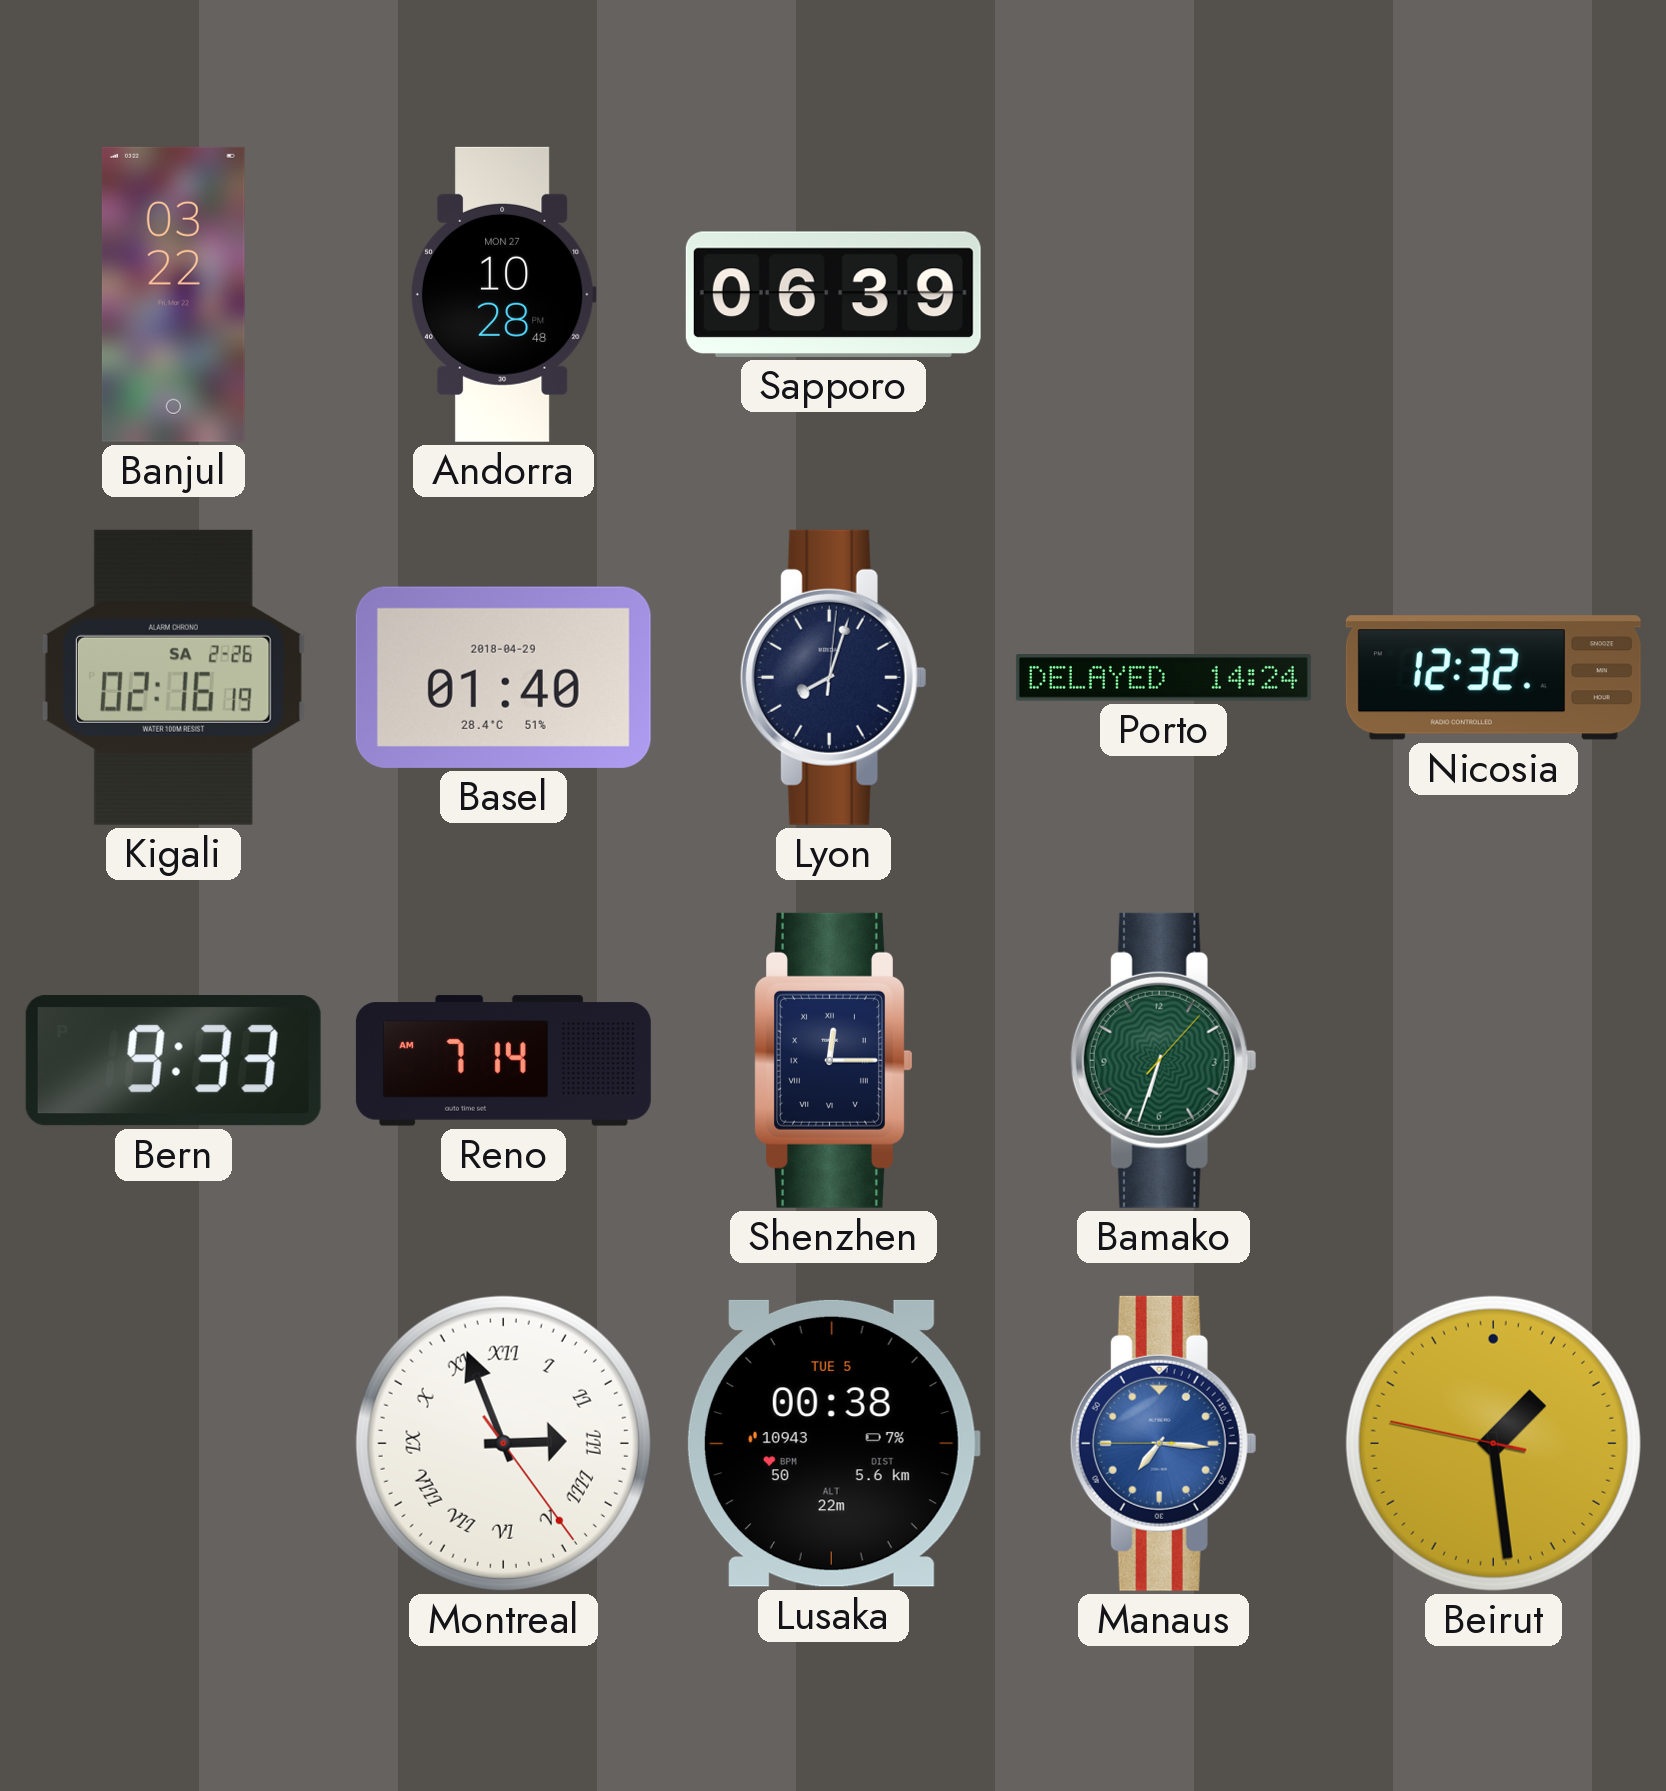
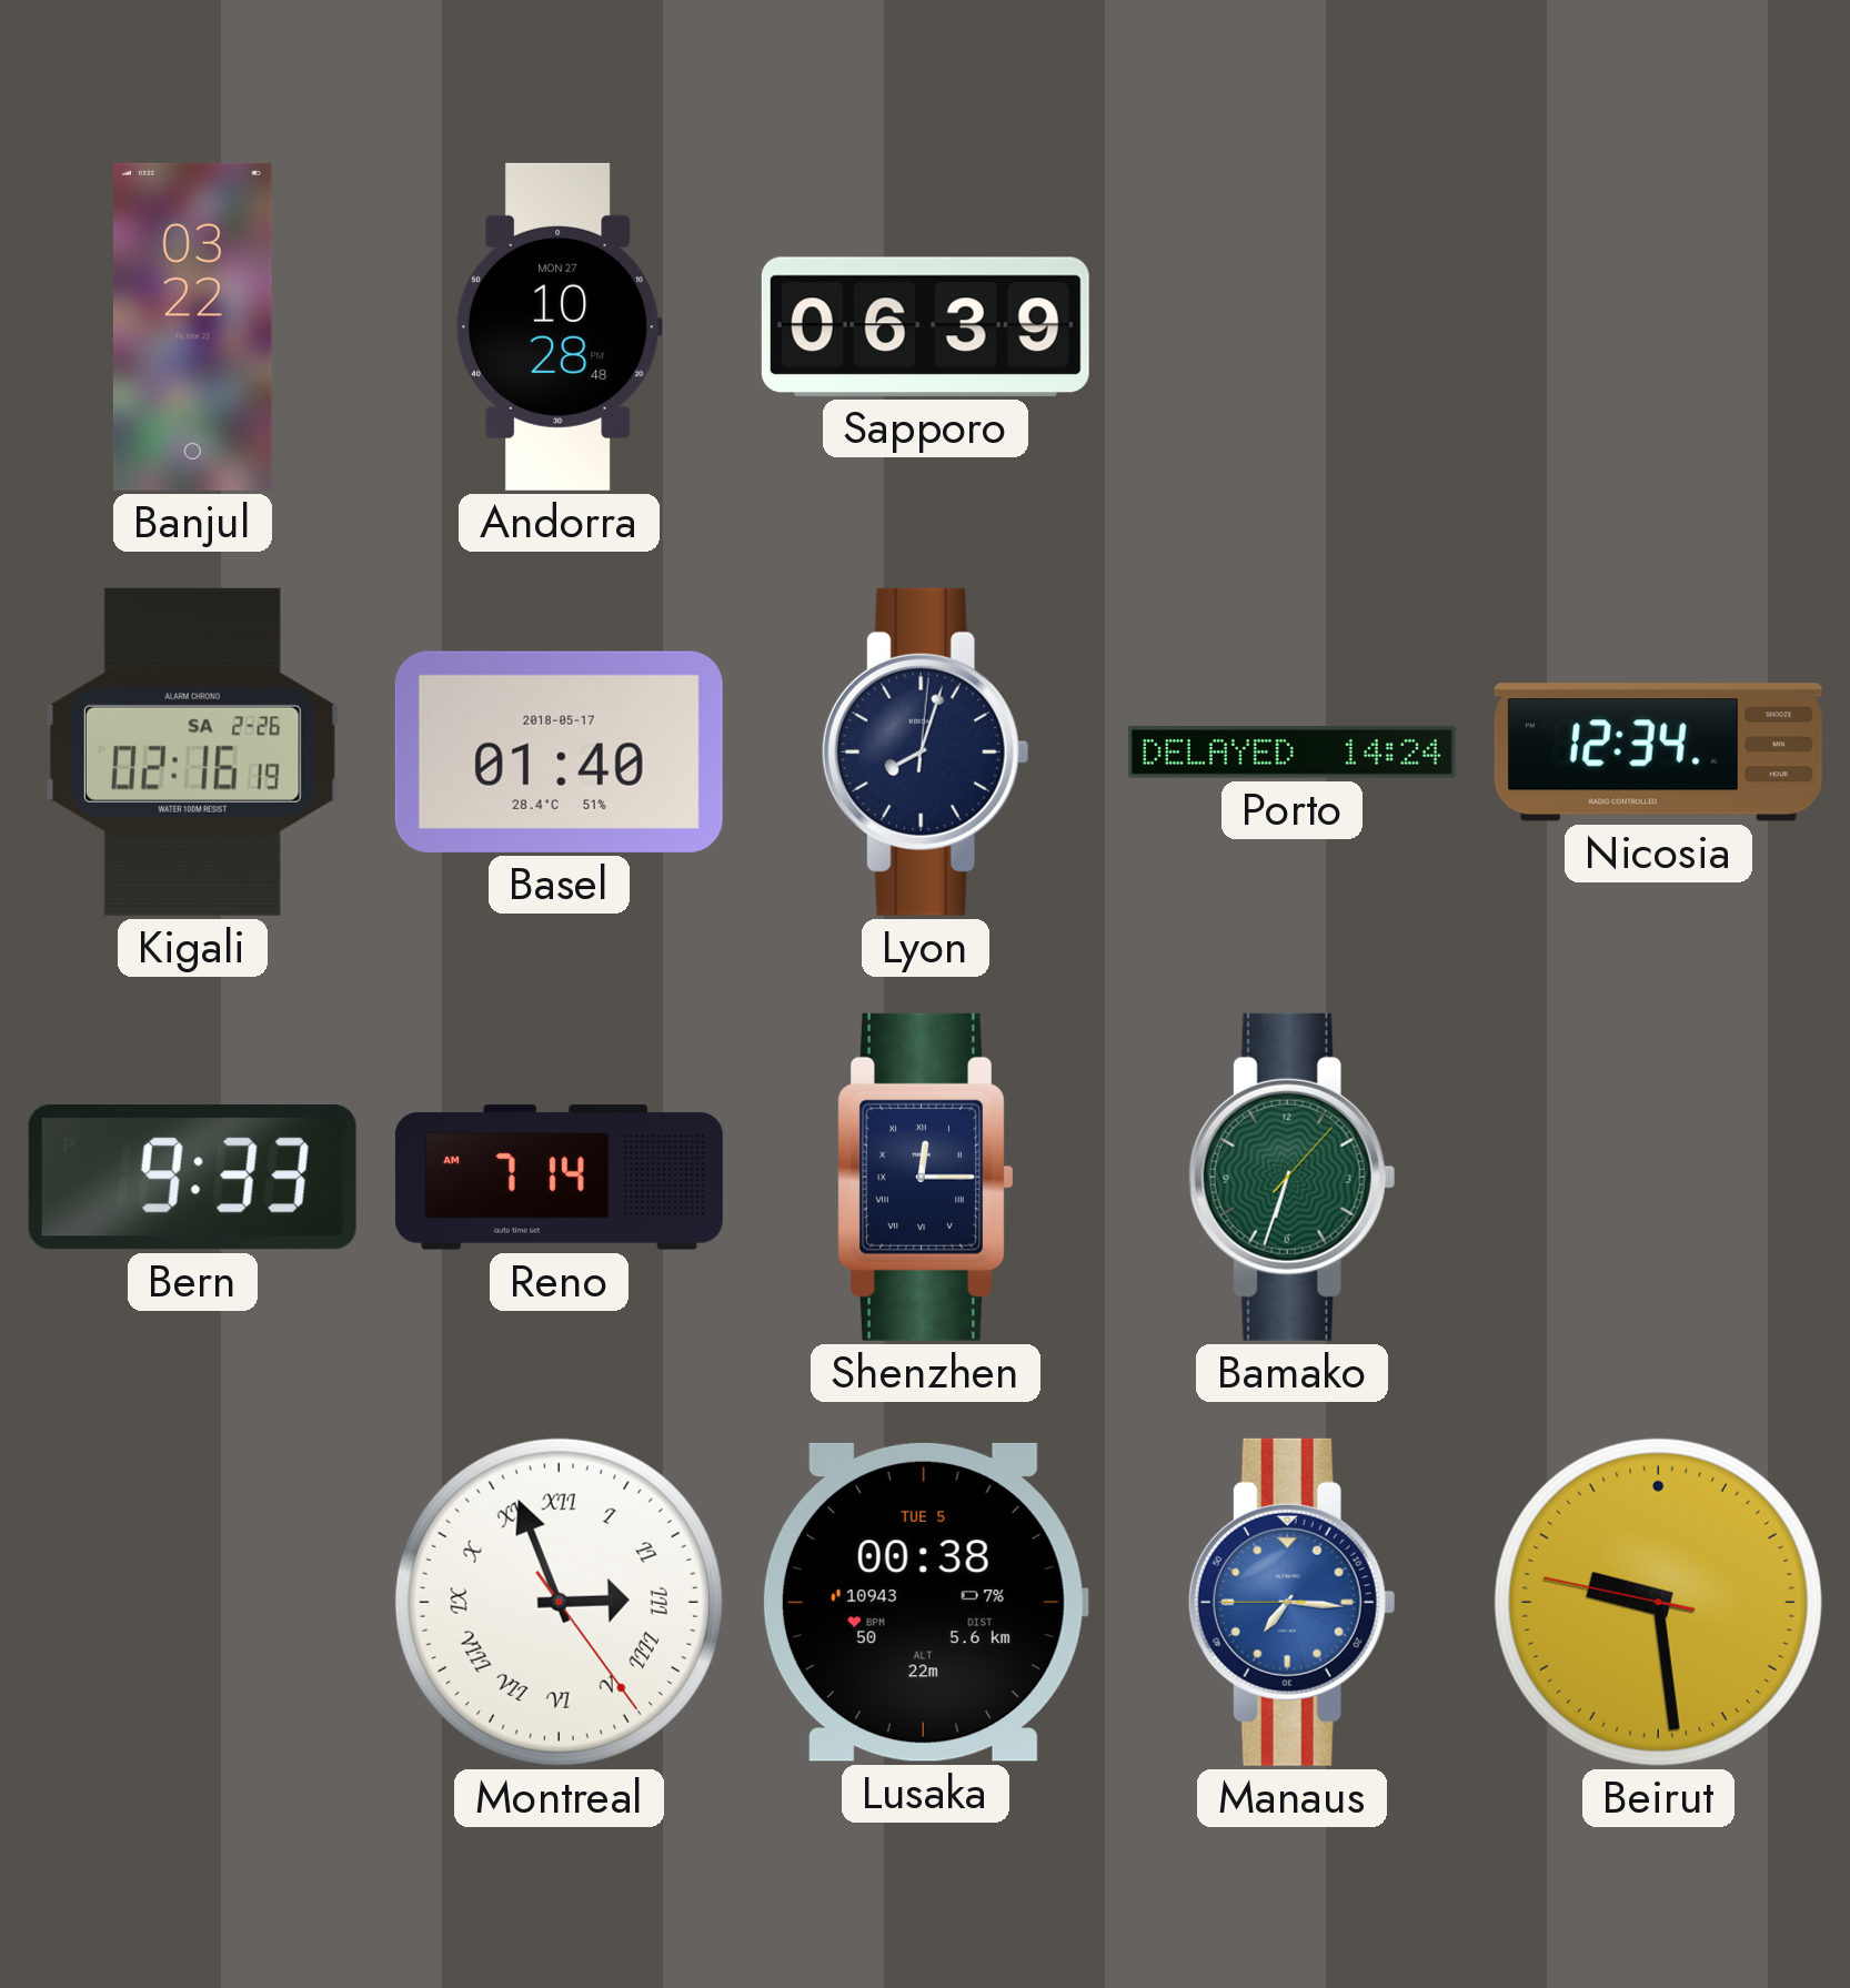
Basel date: 2018-04-29 -> 2018-05-17 (559, 751)
Nicosia: 12:32 -> 12:34 (1658, 753)
Beirut: 1:28 -> 9:28 (1658, 1602)
